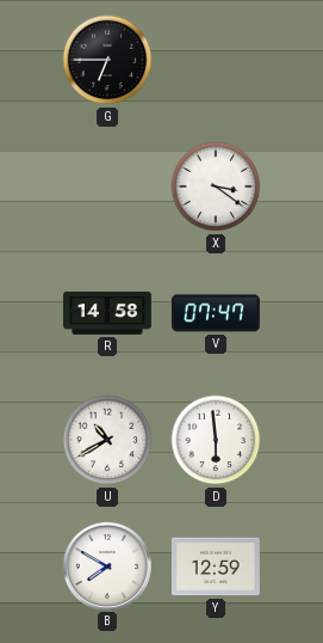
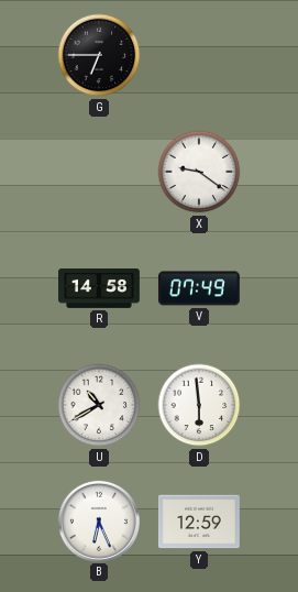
X: 3:21 -> 9:21 (199, 172)
V: 07:47 -> 07:49 (199, 288)
B: 7:50 -> 6:26 (98, 520)
